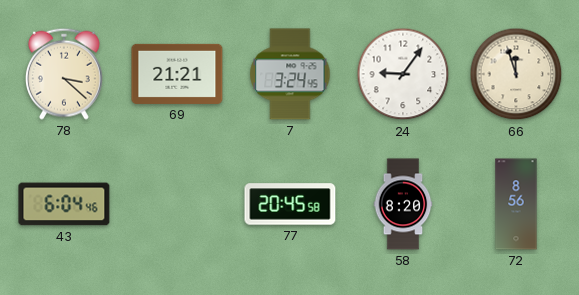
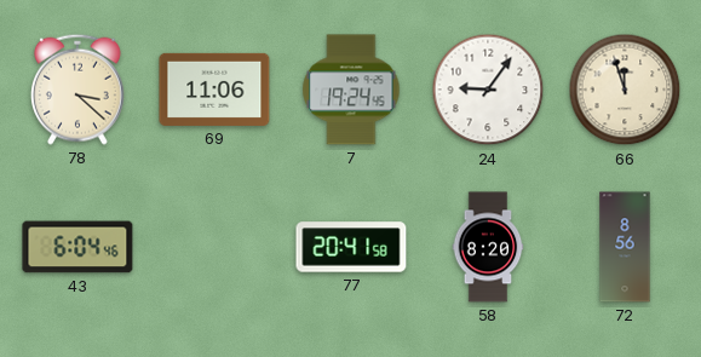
69: 21:21 -> 11:06 (214, 90)
7: 3:24 -> 19:24 (351, 90)
77: 20:45 -> 20:41 (351, 247)
